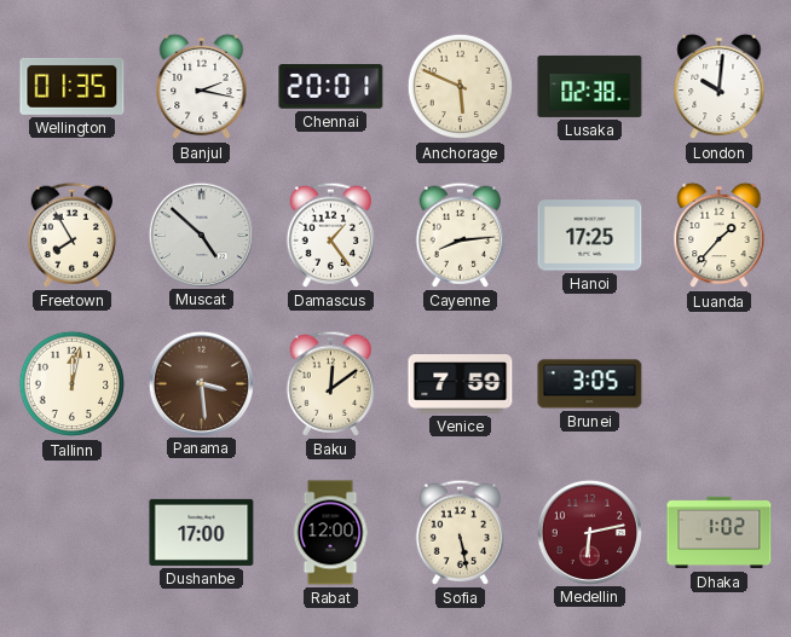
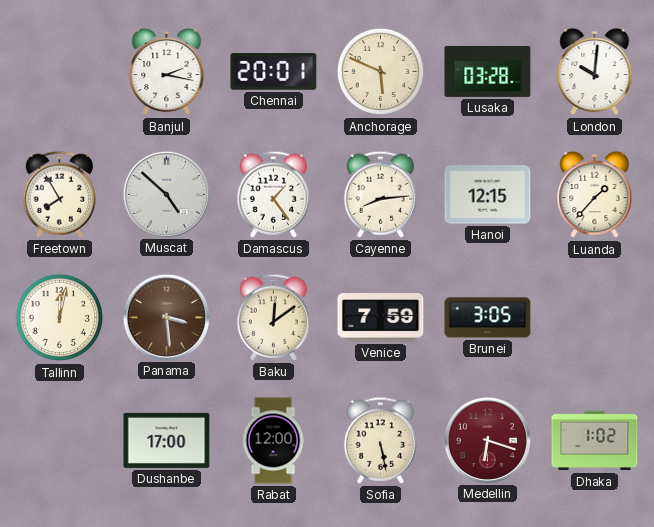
Wellington: 01:35 -> none (73, 86)
Lusaka: 02:38 -> 03:28 (488, 71)
Hanoi: 17:25 -> 12:15 (488, 195)
Medellin: 6:13 -> 6:18 (487, 440)
